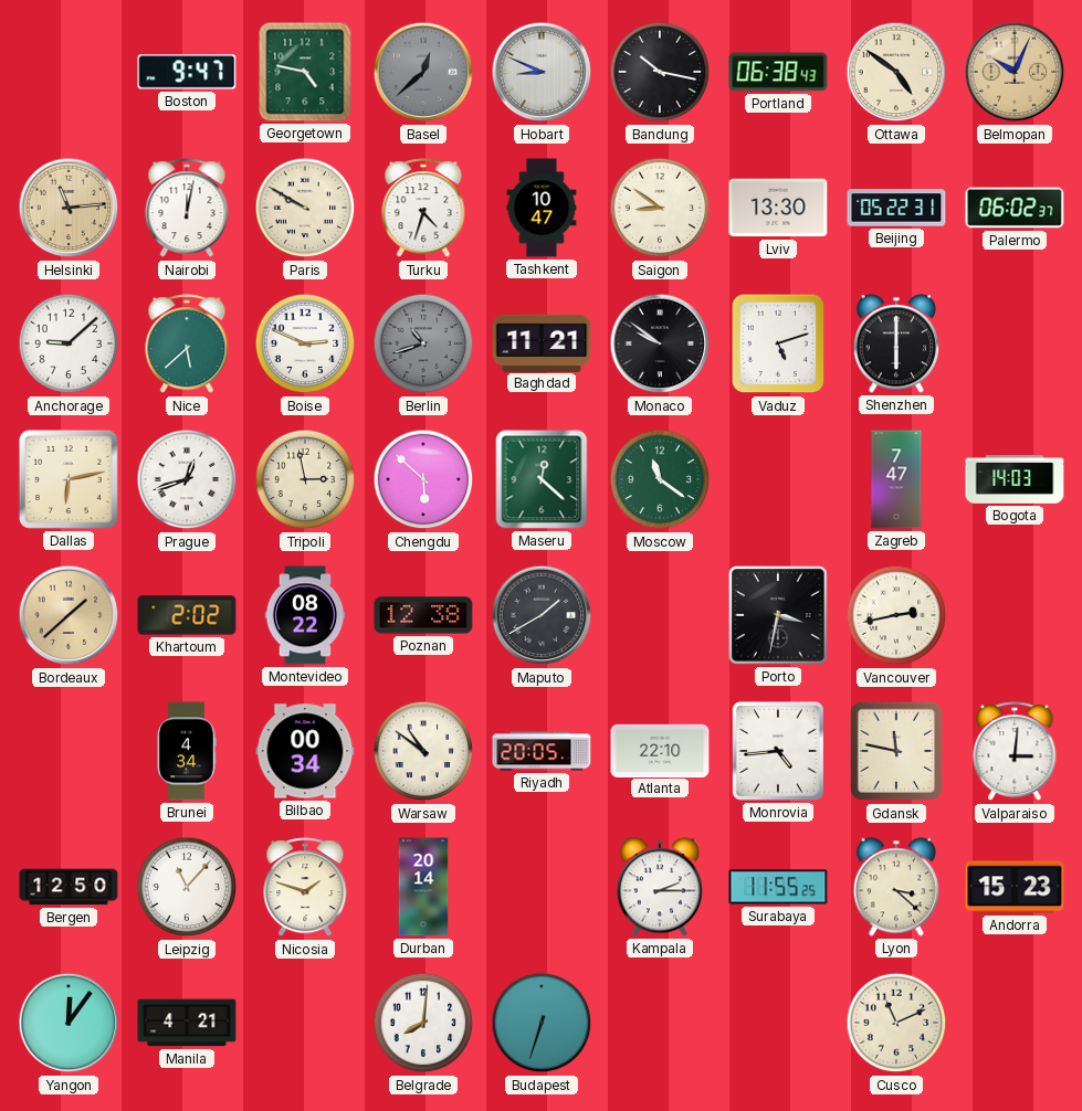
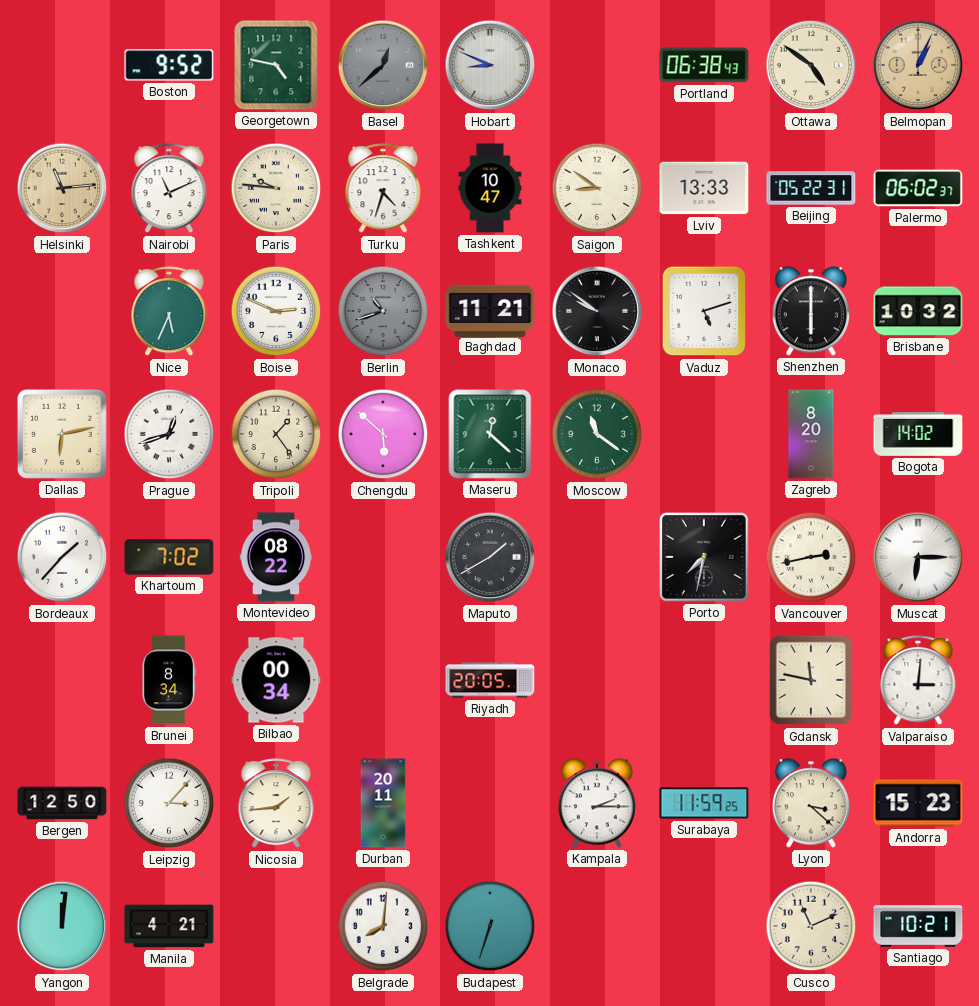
Boston: 9:47 -> 9:52 (169, 65)
Bandung: 10:17 -> none (660, 72)
Belmopan: 10:04 -> 1:04 (918, 65)
Nairobi: 12:02 -> 11:11 (169, 189)
Paris: 9:50 -> 9:46 (276, 188)
Lviv: 13:30 -> 13:33 (704, 188)
Anchorage: 9:08 -> none (69, 343)
Nice: 5:38 -> 5:34 (169, 312)
Brisbane: none -> 10:32 (918, 311)
Tripoli: 2:58 -> 1:24 (276, 434)
Zagreb: 7:47 -> 8:20 (811, 434)
Bogota: 14:03 -> 14:02 (918, 434)
Bordeaux: 1:38 -> 1:37 (62, 557)
Bordeaux dial: champagne -> white (62, 557)
Khartoum: 2:02 -> 7:02 (169, 557)
Poznan: 12:38 -> none (423, 615)
Porto: 3:32 -> 7:32 (705, 558)
Muscat: none -> 6:15 (918, 557)
Brunei: 4:34 -> 8:34 (169, 680)
Warsaw: 10:51 -> none (423, 751)
Atlanta: 22:10 -> none (660, 750)
Monrovia: 4:44 -> none (778, 751)
Leipzig: 11:07 -> 3:07 (169, 803)
Nicosia: 1:48 -> 1:44 (276, 804)
Durban: 20:14 -> 20:11 (383, 803)
Surabaya: 11:55 -> 11:59 (704, 803)
Yangon: 12:06 -> 12:01 (62, 926)
Santiago: none -> 10:21 (918, 926)
